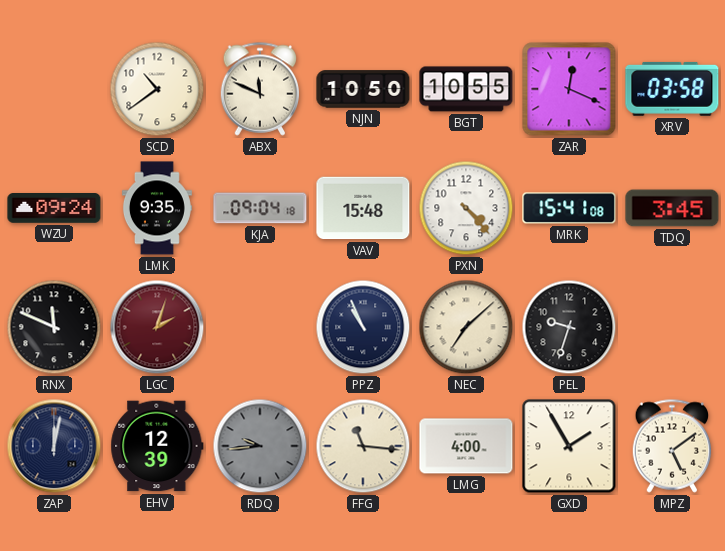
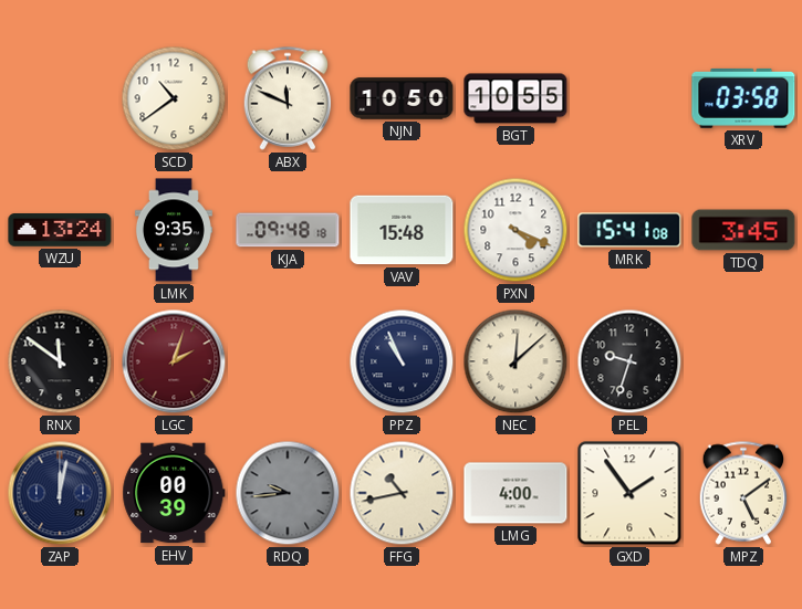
ZAR: 12:19 -> none (569, 89)
WZU: 09:24 -> 13:24 (60, 231)
KJA: 09:04 -> 09:48 (288, 230)
PXN: 4:23 -> 4:19 (515, 230)
RNX: 11:49 -> 11:51 (60, 361)
NEC: 7:08 -> 12:08 (515, 361)
EHV: 12:39 -> 00:39 (174, 493)
FFG: 11:16 -> 10:43 (402, 493)
GXD: 1:55 -> 1:54 (629, 493)
